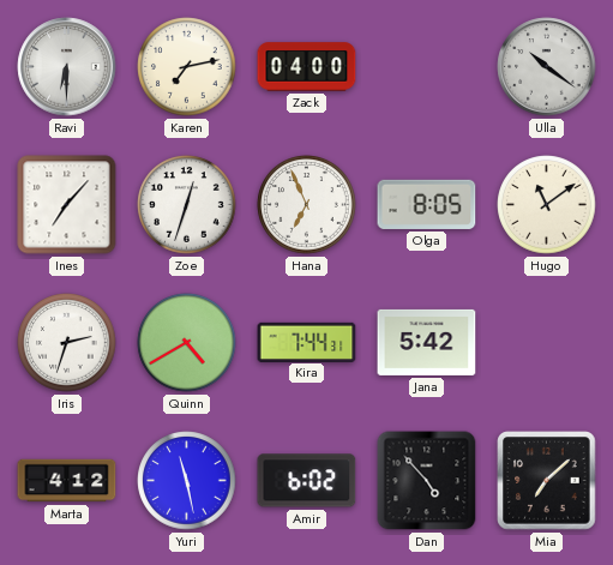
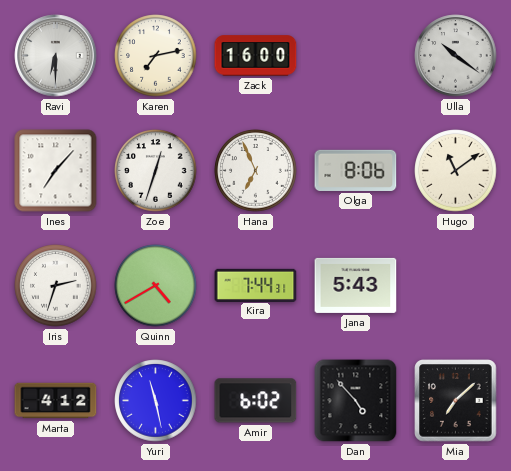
Zack: 04:00 -> 16:00 (256, 56)
Olga: 8:05 -> 8:06 (356, 170)
Jana: 5:42 -> 5:43 (356, 285)
